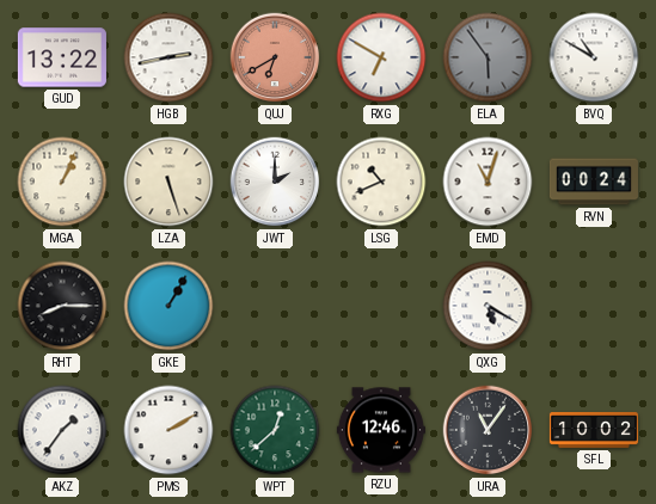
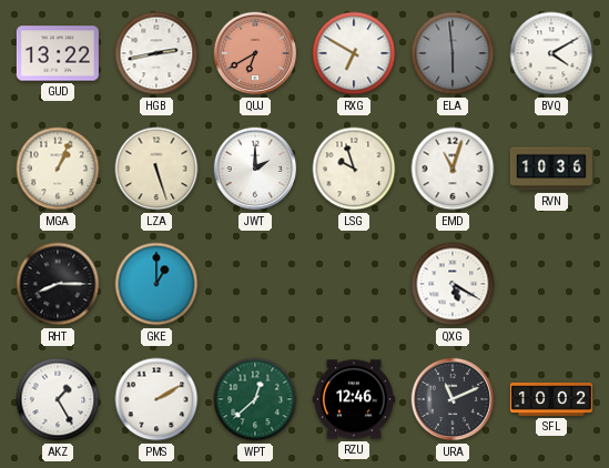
ELA: 5:54 -> 5:59 (453, 53)
BVQ: 10:50 -> 4:10 (551, 53)
LSG: 10:41 -> 9:57 (354, 169)
RVN: 00:24 -> 10:36 (551, 169)
GKE: 1:05 -> 1:00 (156, 284)
AKZ: 1:36 -> 1:25 (58, 399)
URA: 11:06 -> 11:11 (453, 399)
